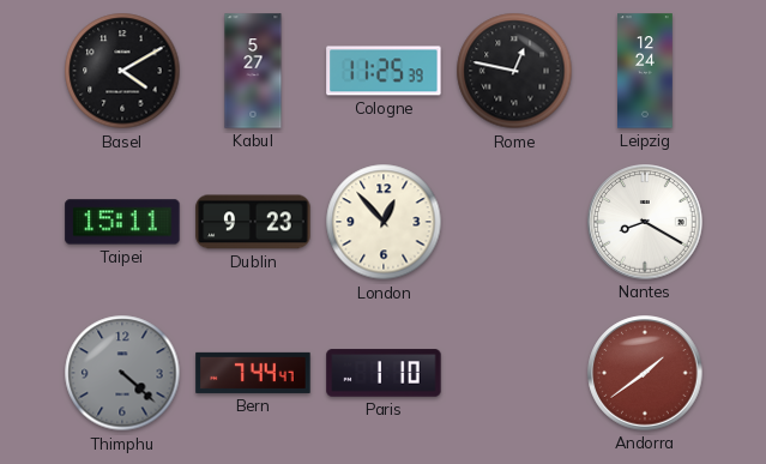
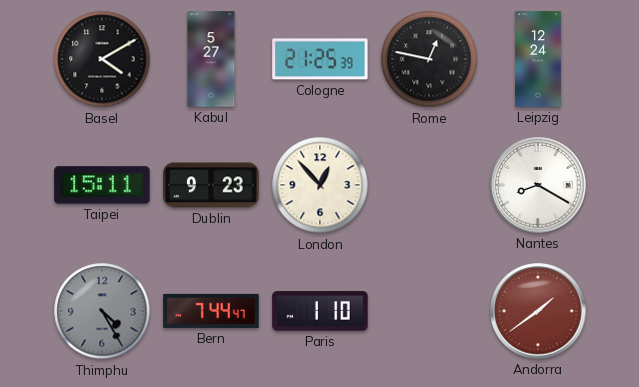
Cologne: 11:25 -> 21:25 (320, 59)
Thimphu: 4:22 -> 4:25 (102, 311)
